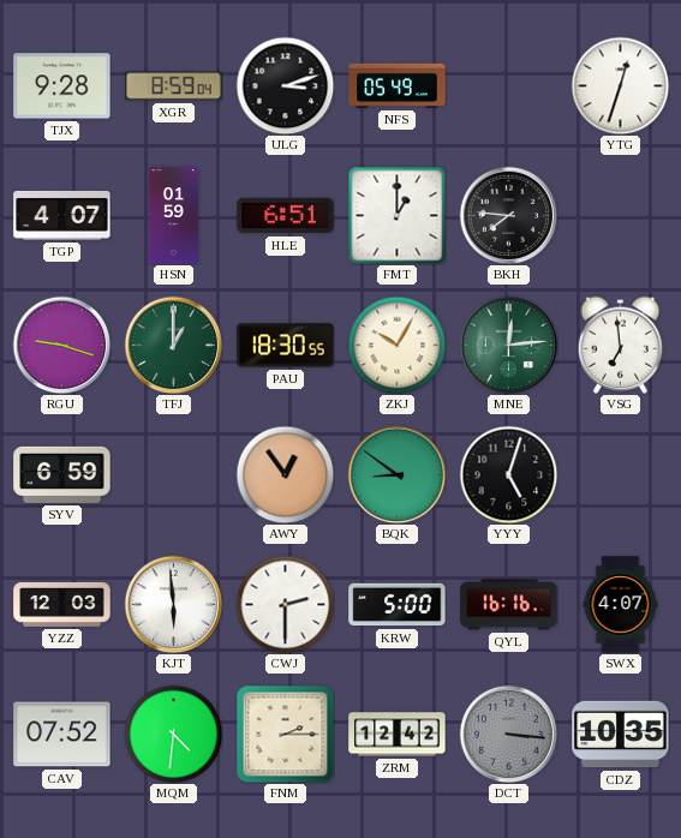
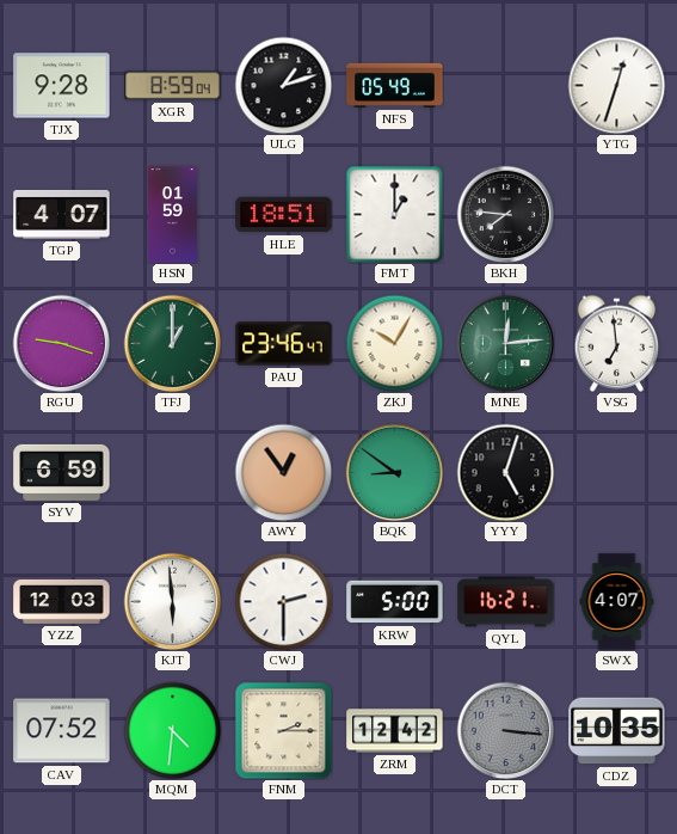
ULG: 3:12 -> 1:12 (283, 85)
HLE: 6:51 -> 18:51 (284, 215)
PAU: 18:30 -> 23:46 (284, 344)
QYL: 16:16 -> 16:21 (506, 602)
